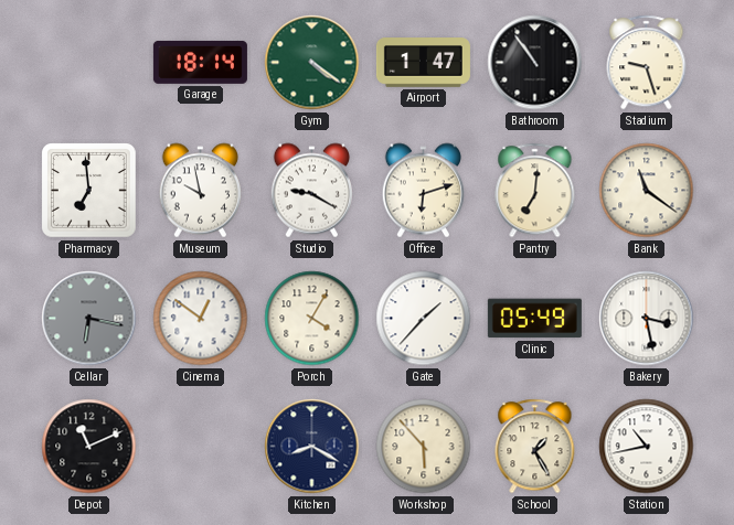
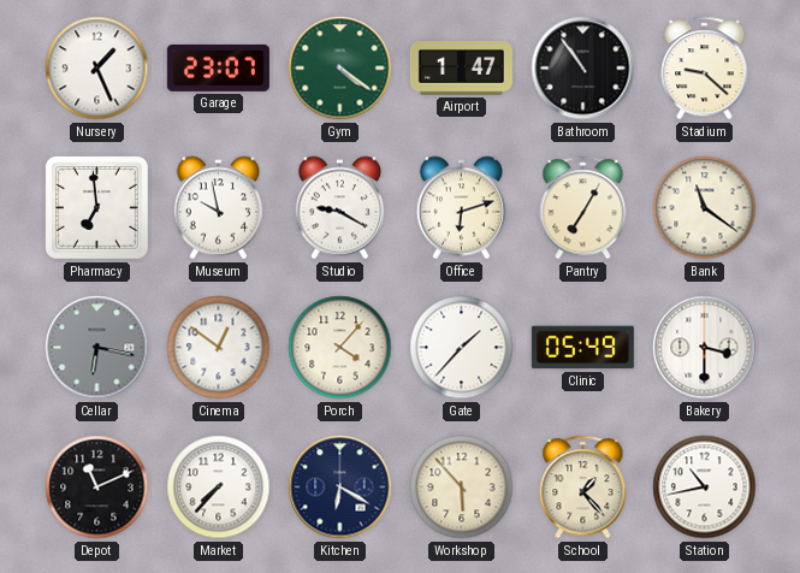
Nursery: none -> 1:26 (97, 69)
Garage: 18:14 -> 23:07 (218, 67)
Stadium: 9:27 -> 9:22 (705, 69)
Pantry: 7:01 -> 7:05 (583, 208)
Porch: 4:05 -> 4:07 (340, 348)
Bakery: 3:28 -> 3:30 (705, 348)
Market: none -> 7:37 (219, 488)
Kitchen: 8:20 -> 6:20 (340, 488)
School: 1:25 -> 1:23 (583, 488)
